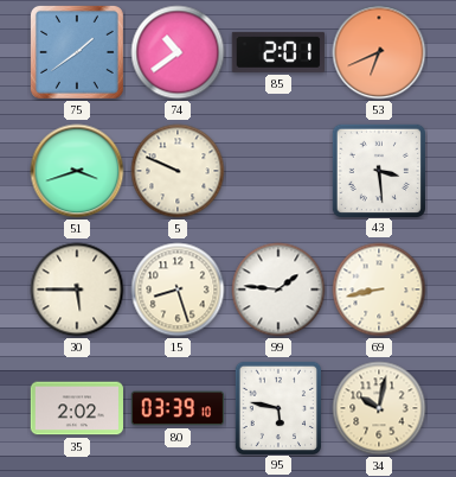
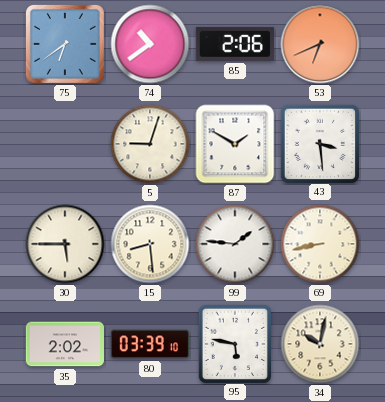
75: 1:39 -> 6:39 (65, 44)
85: 2:01 -> 2:06 (235, 44)
51: 3:42 -> none (77, 171)
5: 9:49 -> 9:03 (150, 144)
87: none -> 1:50 (235, 144)
15: 8:27 -> 8:29 (150, 244)
